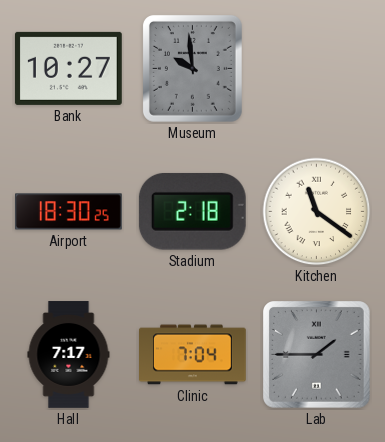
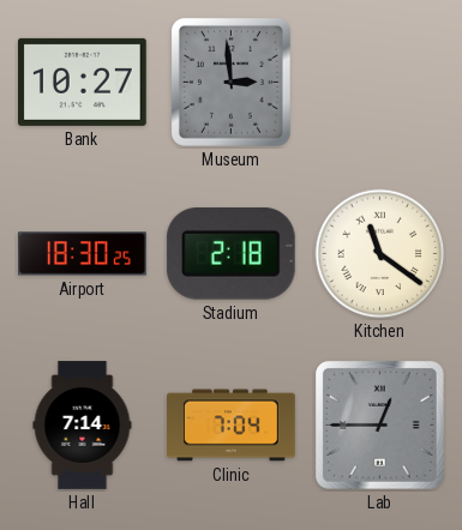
Museum: 9:59 -> 2:59 (230, 82)
Hall: 7:17 -> 7:14 (83, 426)
Lab: 1:45 -> 12:45 (380, 426)
